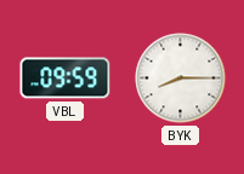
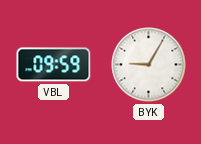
BYK: 8:15 -> 9:05 (149, 65)
